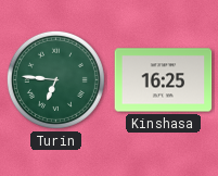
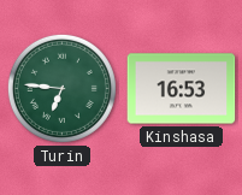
Kinshasa: 16:25 -> 16:53 (182, 89)
